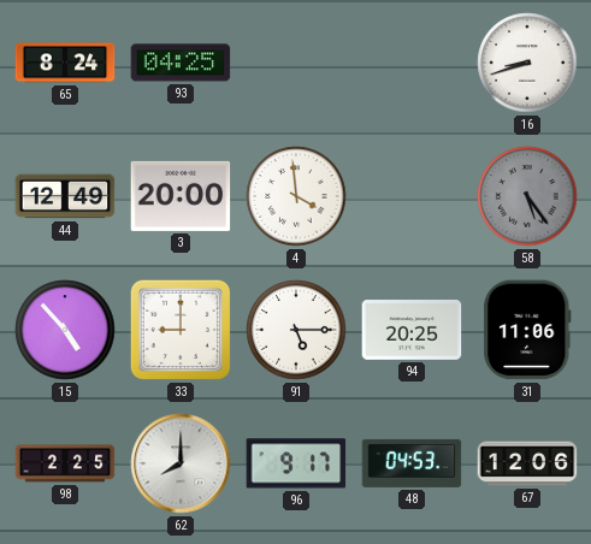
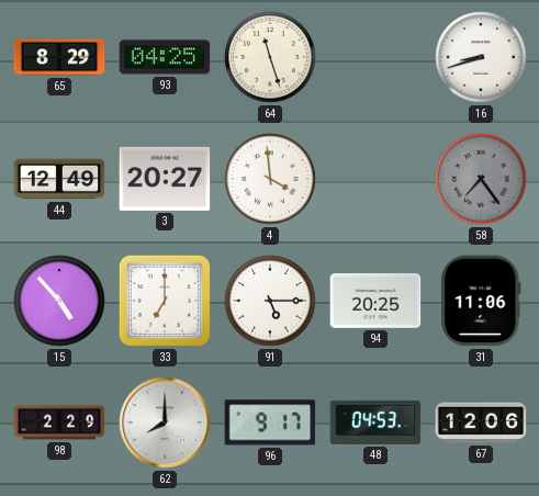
65: 8:24 -> 8:29 (59, 57)
64: none -> 11:27 (270, 57)
3: 20:00 -> 20:27 (165, 179)
58: 5:24 -> 7:24 (481, 179)
33: 9:00 -> 7:00 (165, 301)
98: 2:25 -> 2:29 (59, 422)
